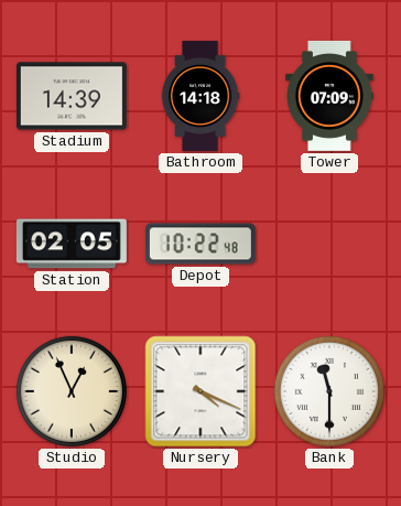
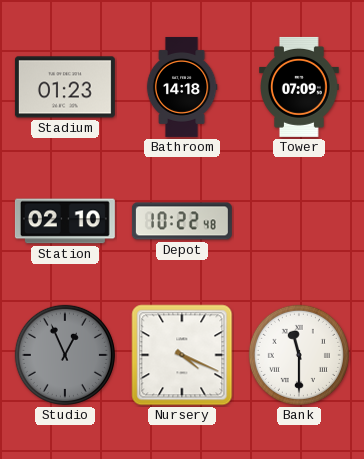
Stadium: 14:39 -> 01:23 (65, 87)
Station: 02:05 -> 02:10 (65, 221)
Studio dial: cream -> grey (65, 355)
